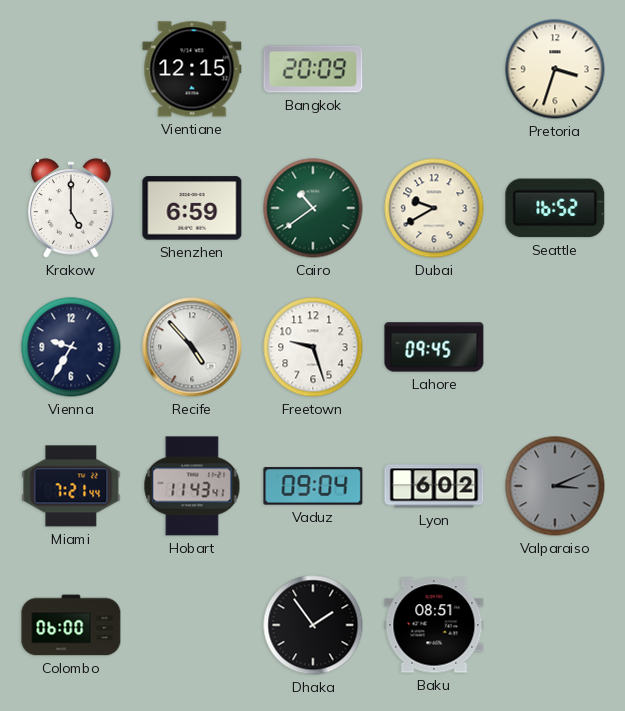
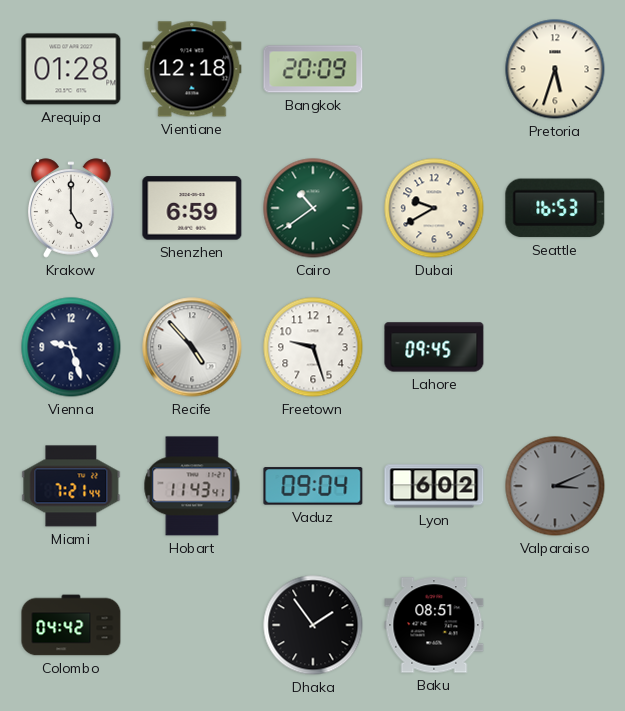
Arequipa: none -> 01:28 (71, 69)
Vientiane: 12:15 -> 12:18 (192, 69)
Pretoria: 3:33 -> 5:33 (555, 69)
Seattle: 16:52 -> 16:53 (555, 208)
Vienna: 9:35 -> 9:27 (71, 347)
Colombo: 06:00 -> 04:42 (71, 625)
